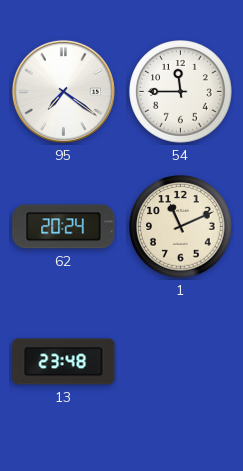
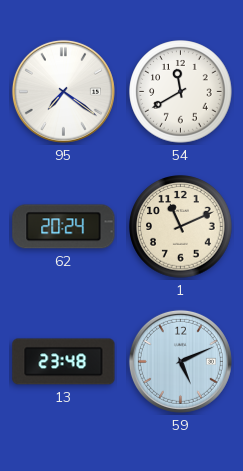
54: 11:45 -> 11:40 (181, 92)
59: none -> 5:11 (180, 361)
